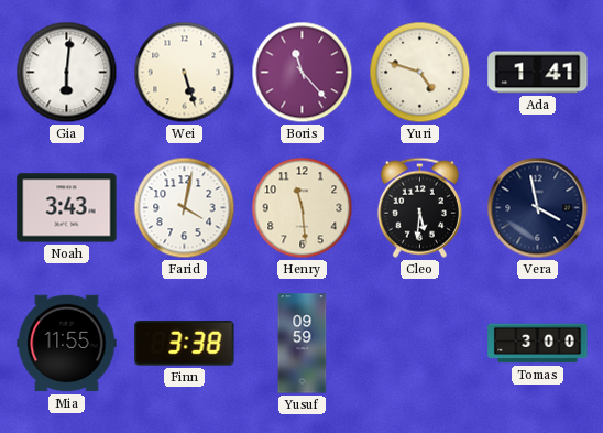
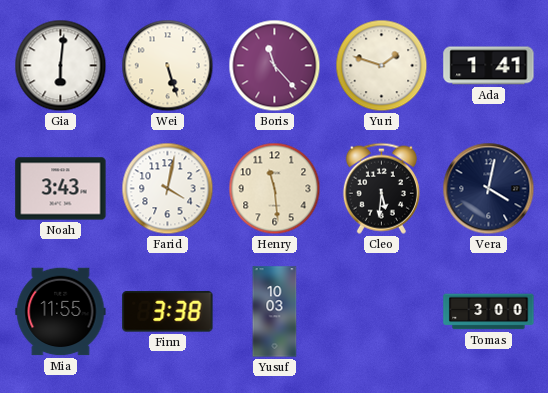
Yuri: 4:48 -> 1:48 (382, 66)
Vera: 3:58 -> 4:02 (489, 189)
Yusuf: 09:59 -> 10:03 (275, 312)
